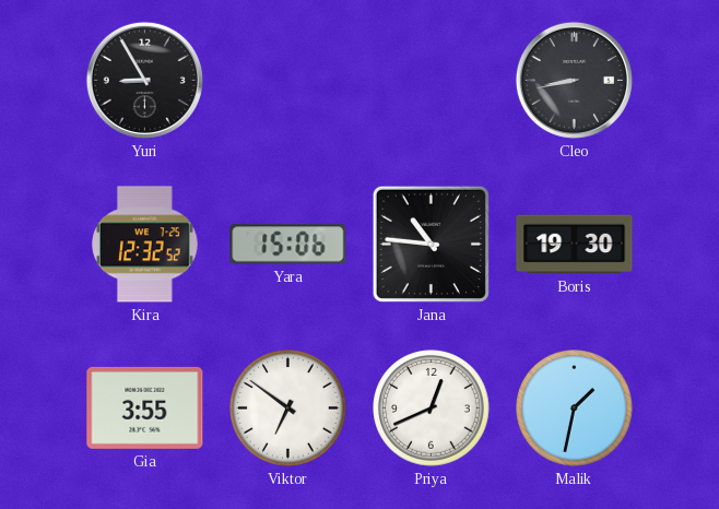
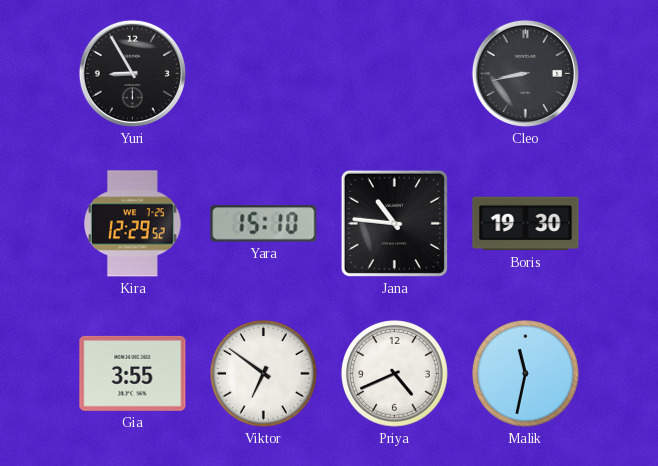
Kira: 12:32 -> 12:29 (133, 224)
Yara: 15:06 -> 15:10 (264, 224)
Priya: 12:41 -> 4:41 (395, 374)
Malik: 1:32 -> 11:32 (526, 374)
